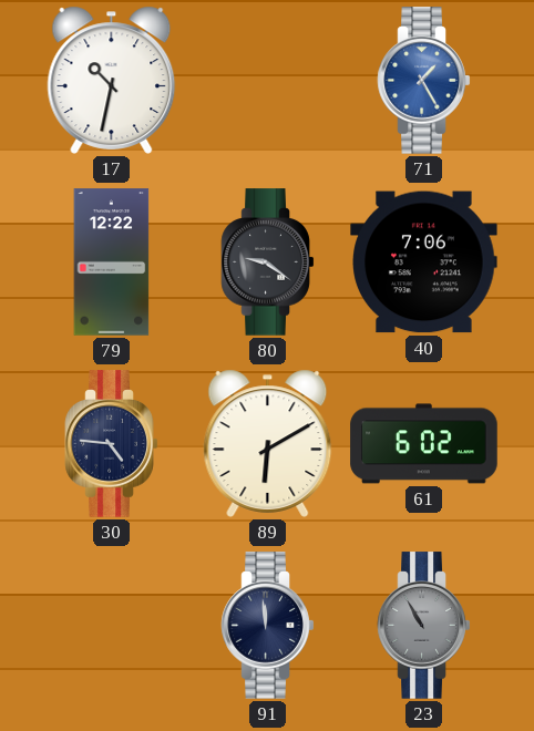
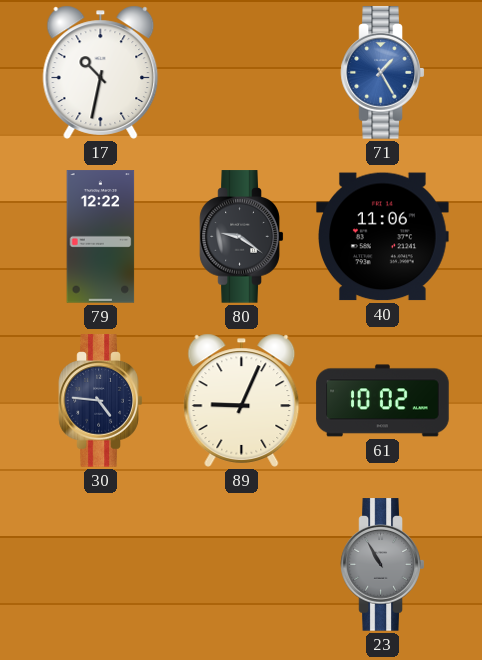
40: 7:06 -> 11:06 (383, 237)
89: 6:10 -> 9:04 (242, 400)
61: 6:02 -> 10:02 (383, 401)
91: 11:59 -> none (268, 626)
